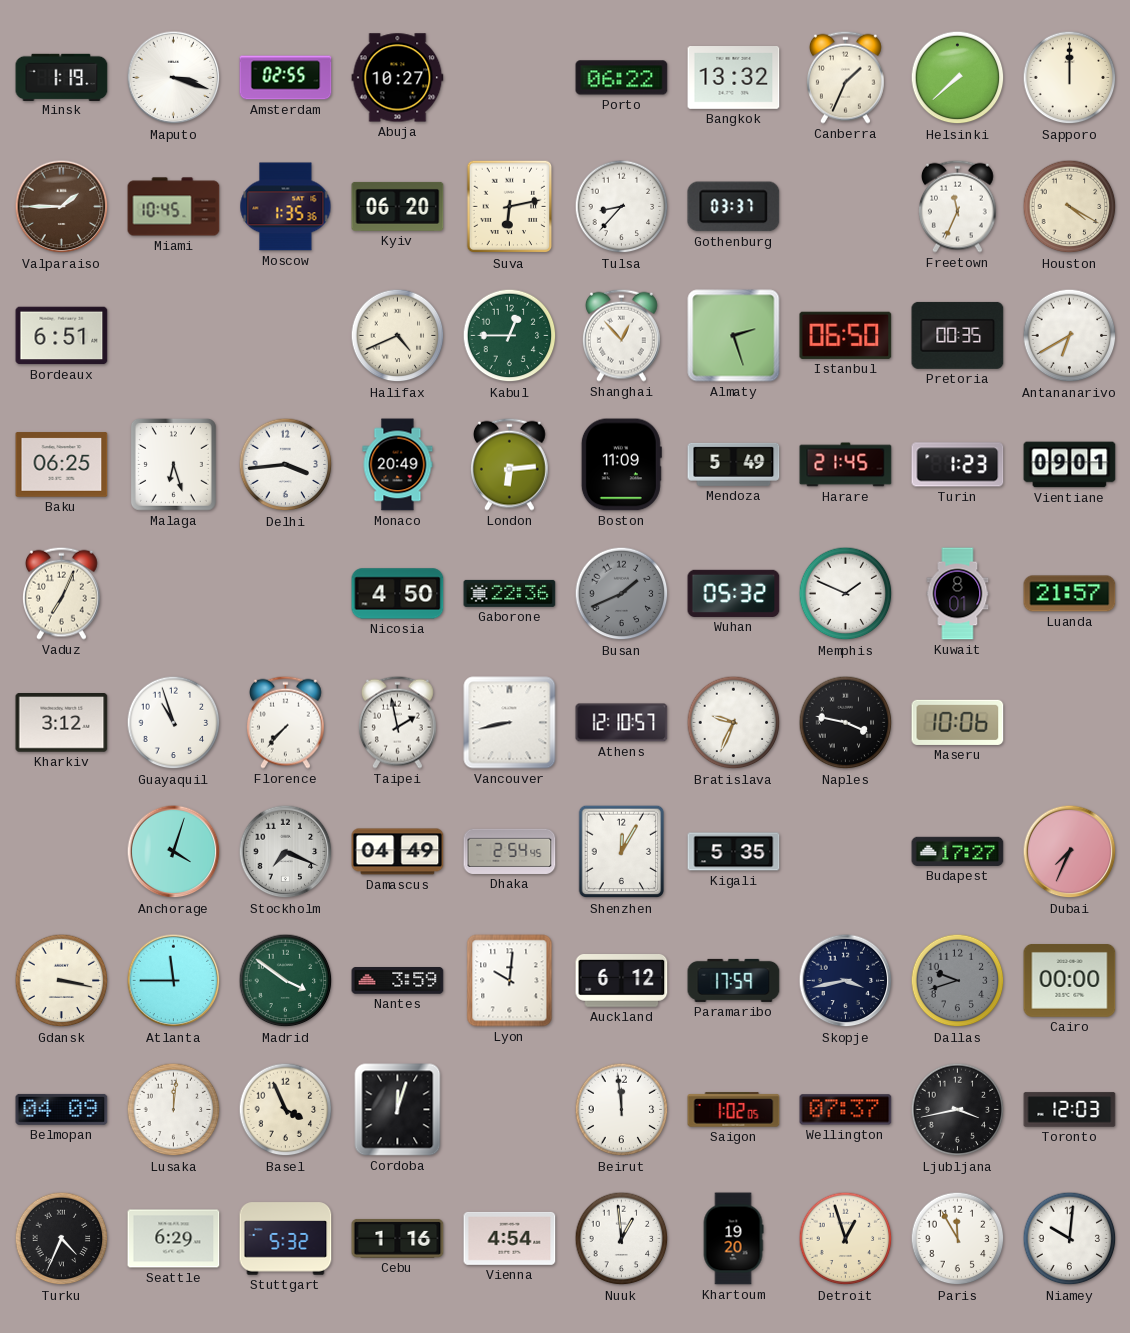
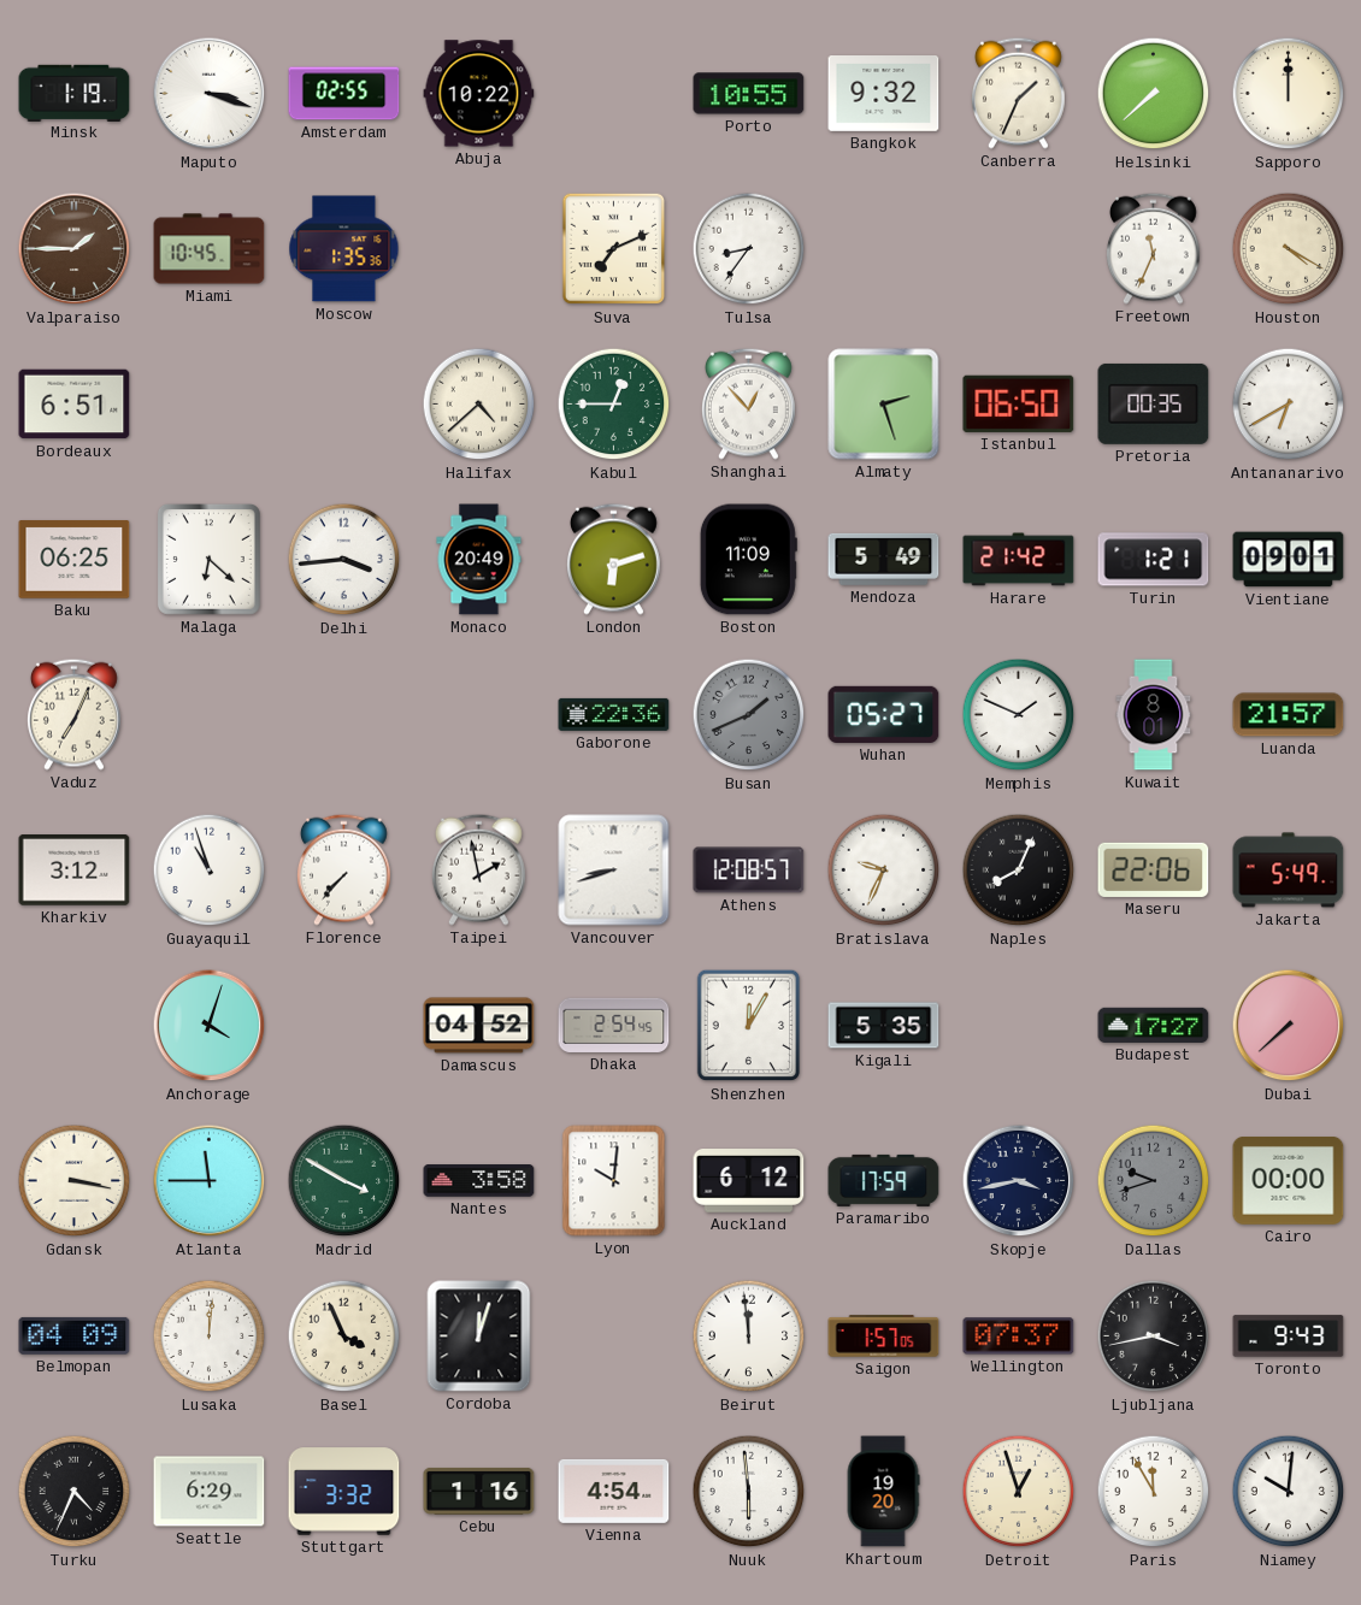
Abuja: 10:27 -> 10:22 (479, 94)
Porto: 06:22 -> 10:55 (749, 94)
Bangkok: 13:32 -> 9:32 (884, 94)
Kyiv: 06:20 -> none (398, 206)
Suva: 6:13 -> 7:11 (614, 249)
Tulsa: 8:37 -> 8:36 (749, 249)
Gothenburg: 03:37 -> none (734, 207)
Halifax: 4:41 -> 4:38 (479, 405)
Malaga: 6:27 -> 6:22 (208, 559)
London: 6:14 -> 6:12 (613, 559)
Harare: 21:45 -> 21:42 (1019, 560)
Turin: 1:23 -> 1:21 (1154, 560)
Nicosia: 4:50 -> none (398, 594)
Wuhan: 05:32 -> 05:27 (884, 714)
Vancouver: 8:43 -> 8:42 (614, 871)
Athens: 12:10 -> 12:08 (749, 871)
Naples: 3:47 -> 8:04 (1019, 871)
Maseru: 10:06 -> 22:06 (1154, 869)
Jakarta: none -> 5:49 (1289, 871)
Stockholm: 7:19 -> none (286, 852)
Damascus: 04:49 -> 04:52 (479, 1026)
Dubai: 7:34 -> 7:38 (1289, 1026)
Madrid: 3:51 -> 3:50 (344, 1181)
Nantes: 3:59 -> 3:58 (479, 1181)
Saigon: 1:02 -> 1:57 (884, 1336)
Toronto: 12:03 -> 9:43 (1289, 1336)
Stuttgart: 5:32 -> 3:32 (344, 1492)
Nuuk: 12:59 -> 5:59 (749, 1492)
